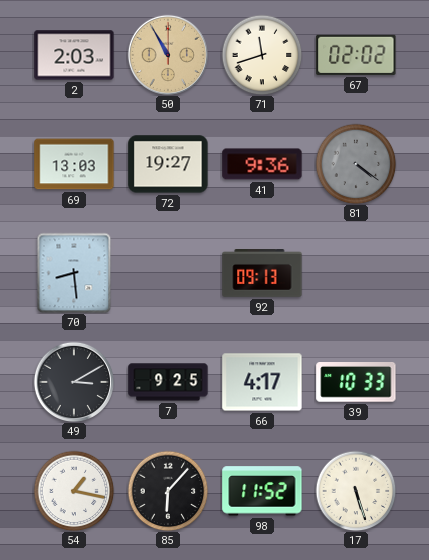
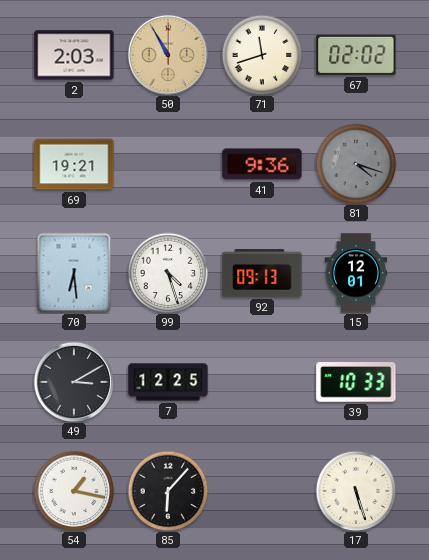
69: 13:03 -> 19:21 (74, 164)
72: 19:27 -> none (168, 164)
81: 4:21 -> 4:18 (356, 164)
70: 8:29 -> 6:29 (74, 273)
99: none -> 4:27 (168, 273)
15: none -> 12:01 (356, 273)
7: 9:25 -> 12:25 (168, 382)
66: 4:17 -> none (262, 382)
98: 11:52 -> none (262, 491)
